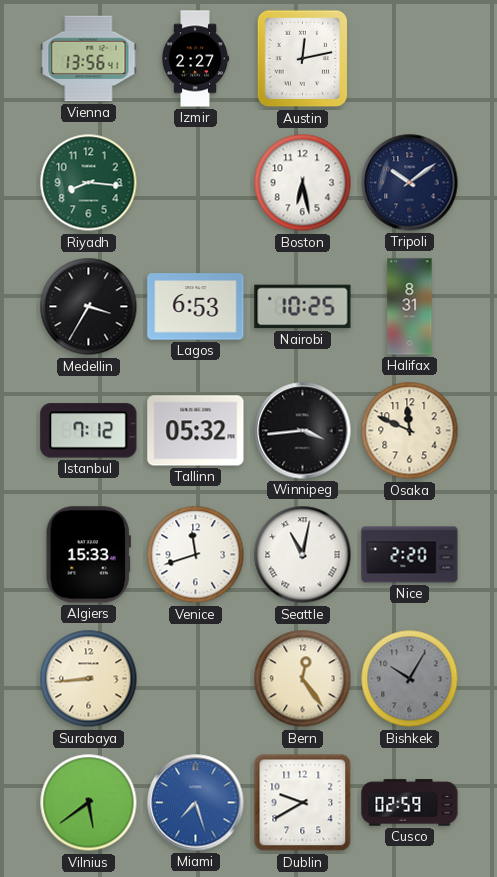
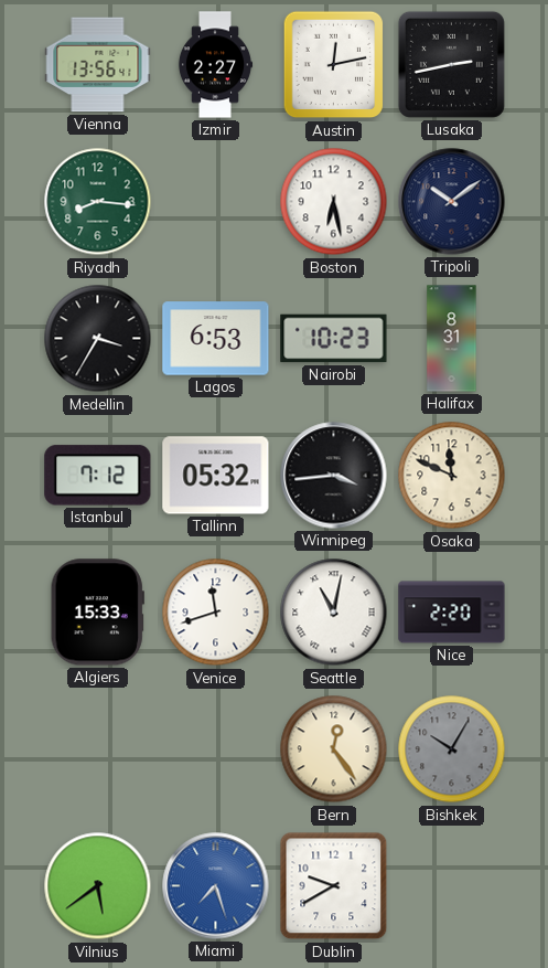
Lusaka: none -> 2:43 (451, 64)
Nairobi: 10:25 -> 10:23 (334, 339)
Surabaya: 8:44 -> none (89, 679)
Cusco: 02:59 -> none (410, 803)
